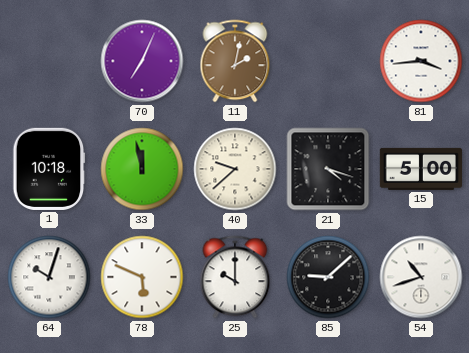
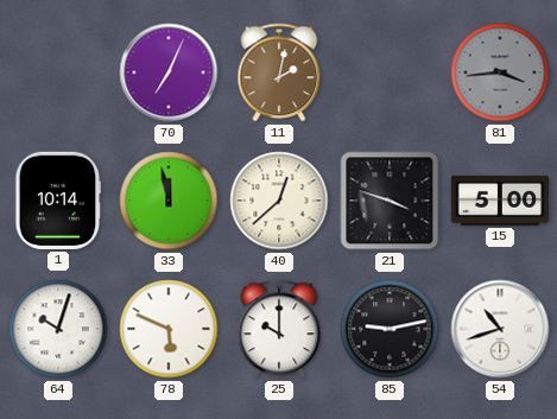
81 dial: white -> grey (500, 72)
1: 10:18 -> 10:14 (58, 201)
40: 9:38 -> 12:38 (279, 201)
21: 4:18 -> 3:48 (390, 201)
85: 9:08 -> 9:13 (390, 329)
